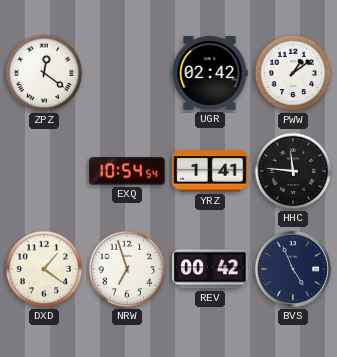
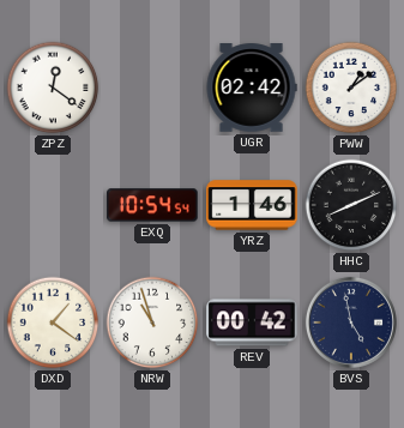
YRZ: 1:41 -> 1:46 (252, 205)
HHC: 11:46 -> 8:11 (351, 205)
NRW: 6:57 -> 10:57 (152, 322)
BVS: 4:56 -> 4:58 (351, 322)
